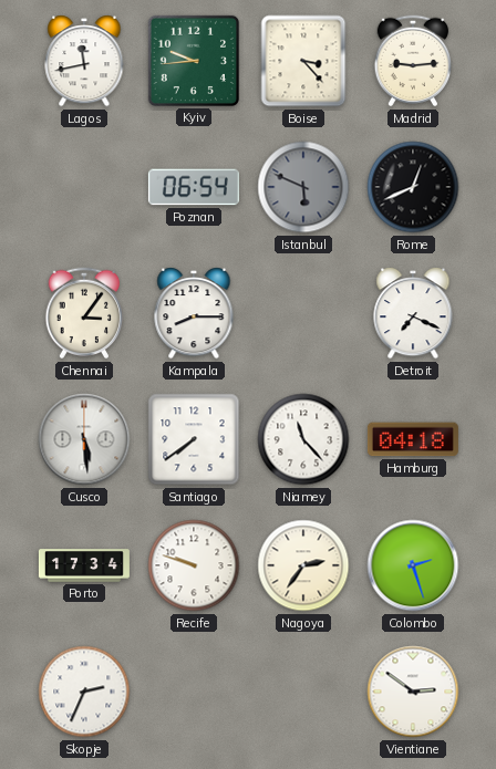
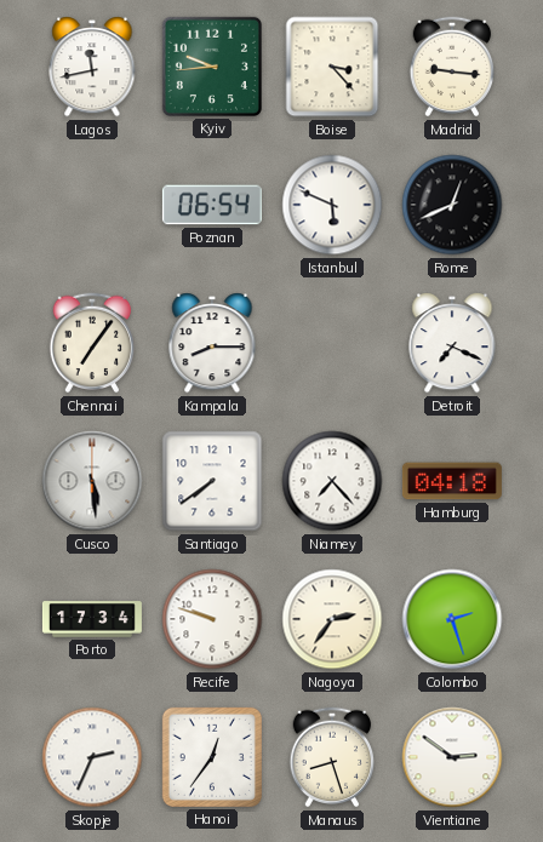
Madrid: 9:14 -> 9:16 (452, 67)
Istanbul dial: grey -> white (332, 205)
Chennai: 3:06 -> 7:06 (92, 343)
Niamey: 11:23 -> 7:23 (332, 481)
Hanoi: none -> 12:36 (212, 757)
Manaus: none -> 8:27 (332, 757)
